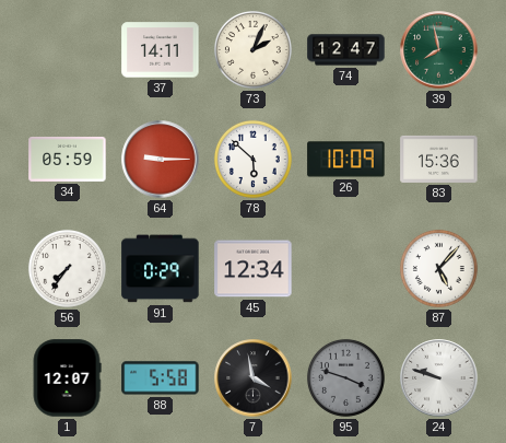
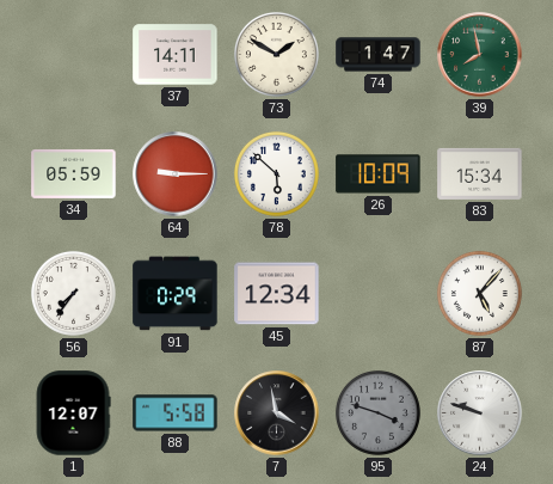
73: 2:04 -> 1:50 (276, 54)
74: 12:47 -> 1:47 (379, 55)
83: 15:36 -> 15:34 (480, 173)
